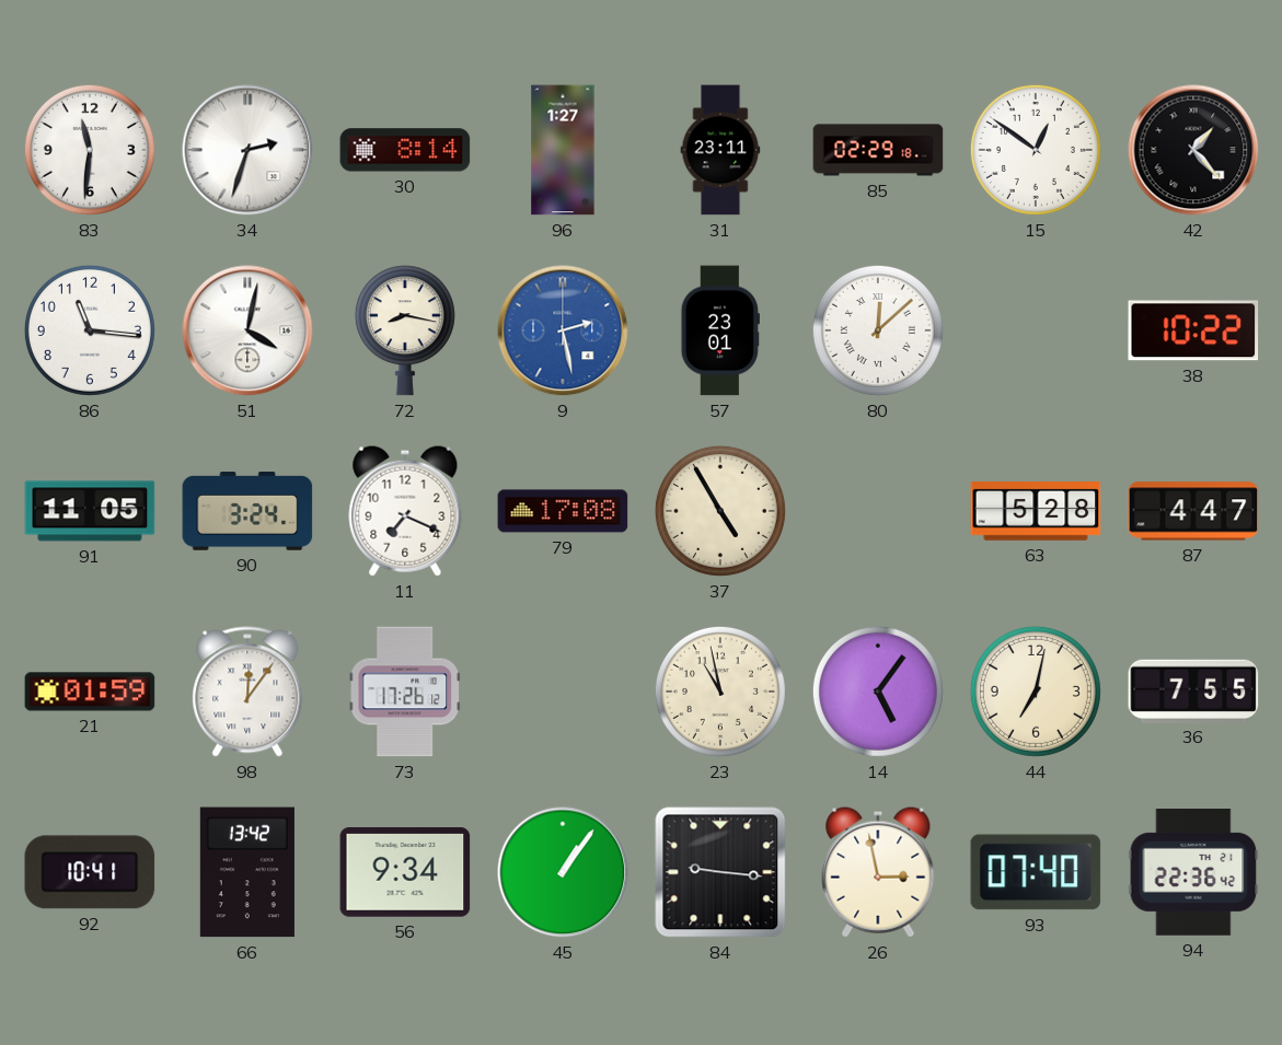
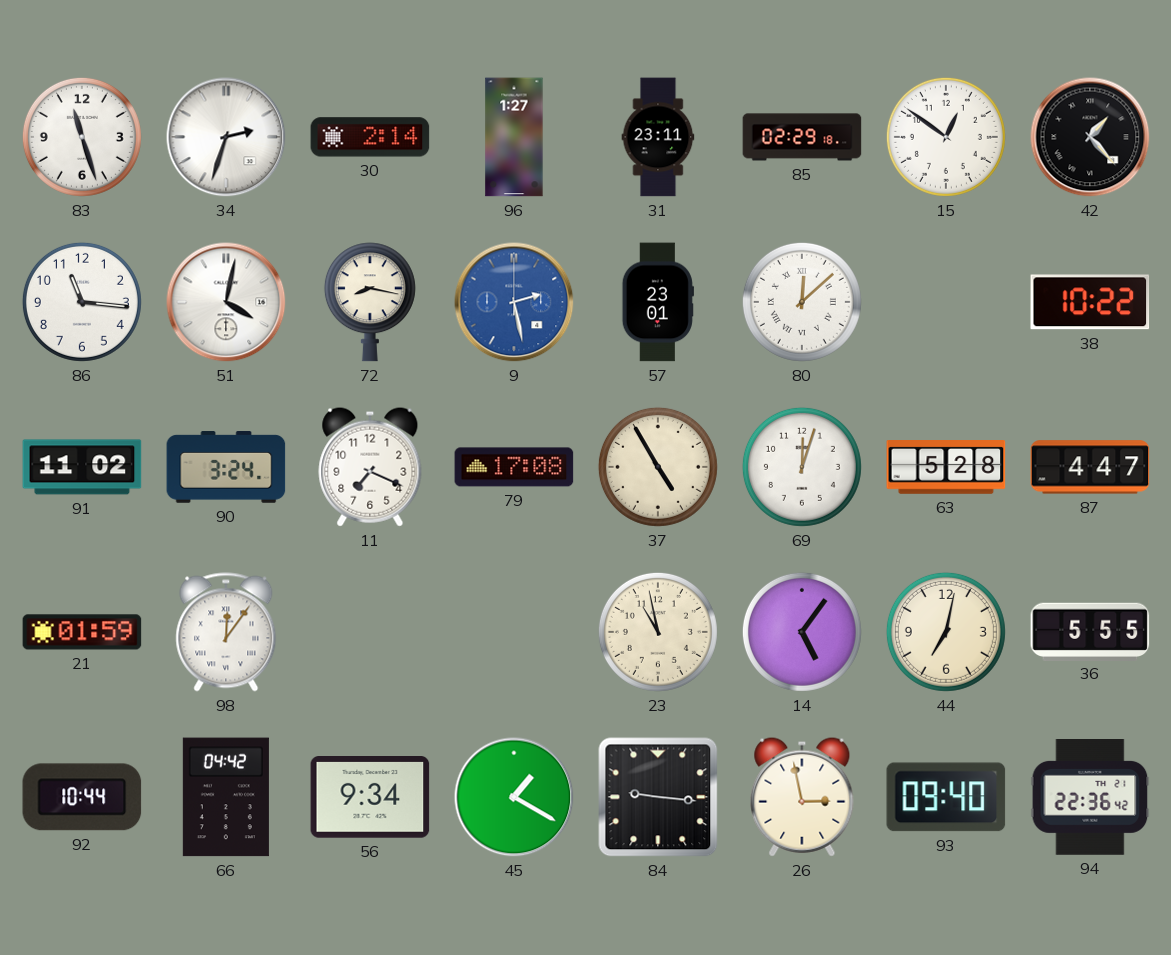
83: 11:31 -> 11:27 (82, 137)
30: 8:14 -> 2:14 (370, 137)
91: 11:05 -> 11:02 (82, 467)
69: none -> 12:03 (802, 467)
73: 17:26 -> none (405, 692)
36: 7:55 -> 5:55 (1090, 631)
92: 10:41 -> 10:44 (82, 797)
66: 13:42 -> 04:42 (226, 797)
45: 1:06 -> 1:20 (514, 797)
93: 07:40 -> 09:40 (946, 797)
